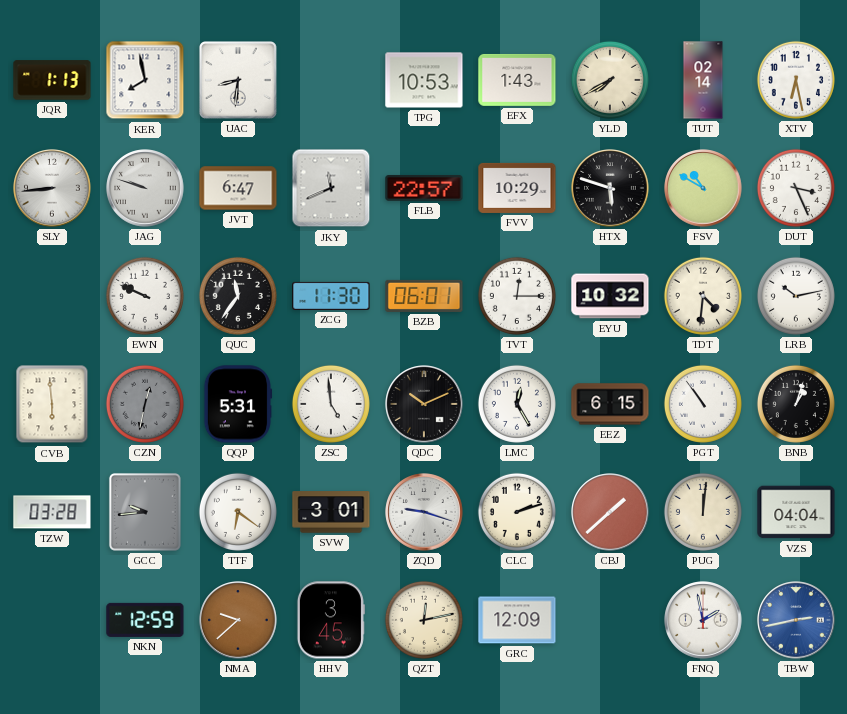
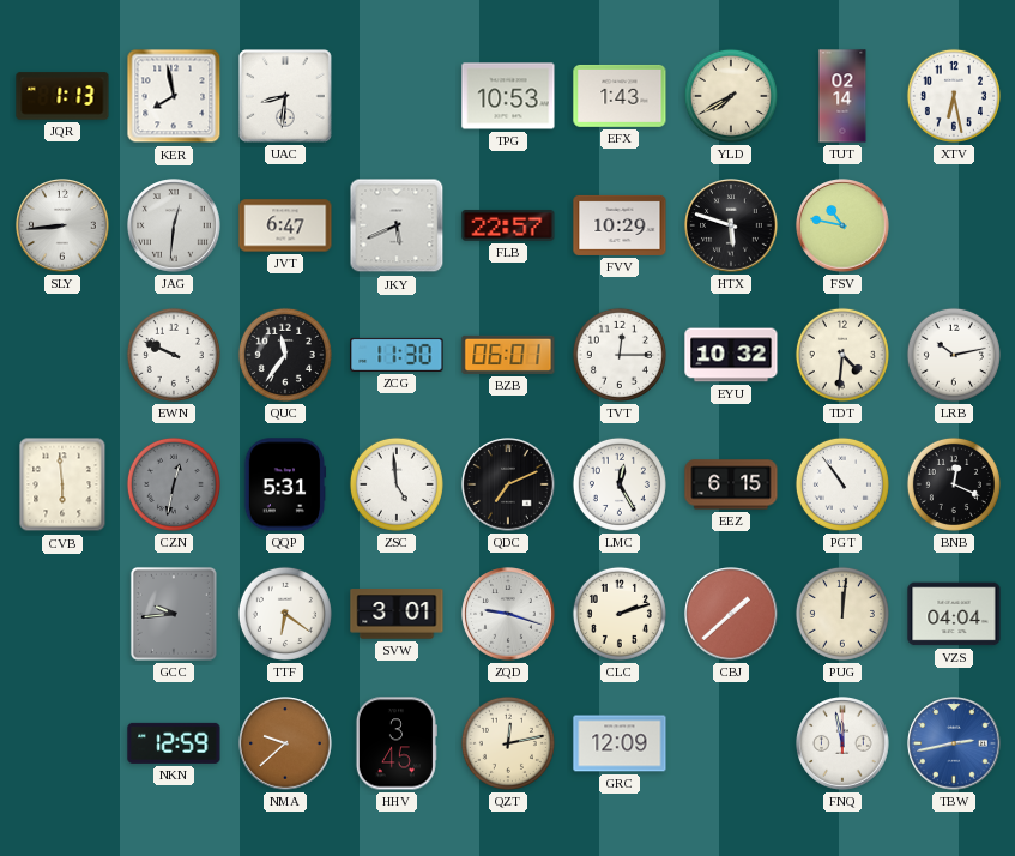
JAG: 9:48 -> 12:31 (174, 225)
JKY: 11:41 -> 5:41 (397, 225)
FSV: 10:50 -> 10:47 (842, 225)
DUT: 3:26 -> none (796, 188)
QDC: 10:11 -> 7:11 (508, 484)
BNB: 1:03 -> 12:19 (954, 484)
TZW: 03:28 -> none (52, 512)
FNQ: 1:58 -> 11:58 (842, 743)
